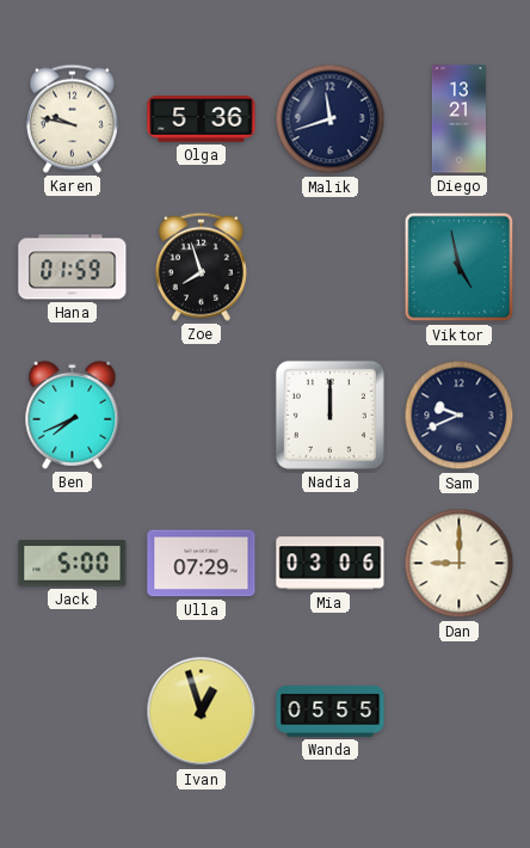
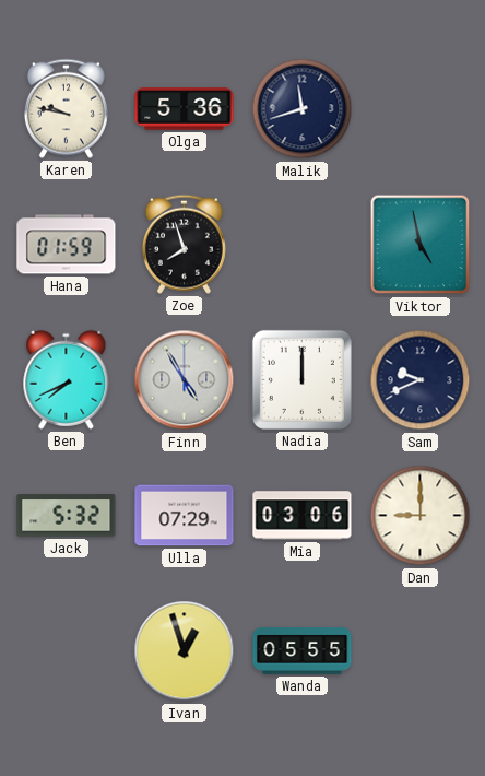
Diego: 13:21 -> none (458, 119)
Finn: none -> 4:55 (185, 380)
Jack: 5:00 -> 5:32 (67, 516)
